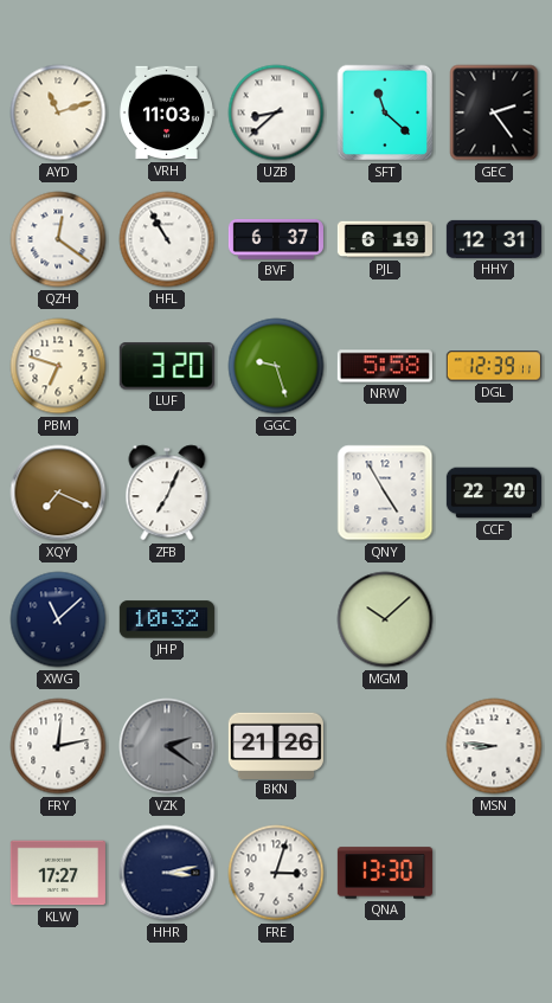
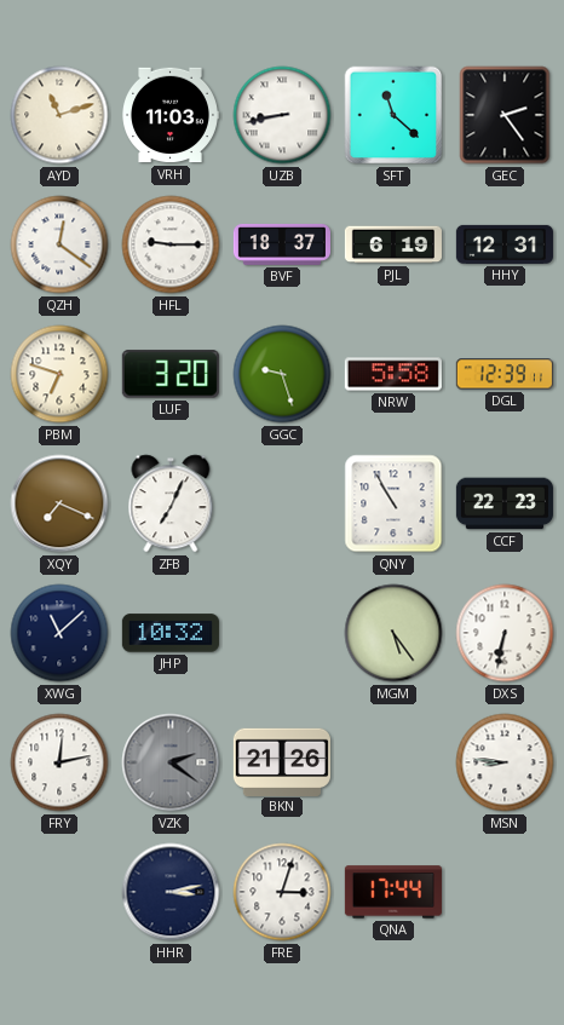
UZB: 8:38 -> 8:43 (282, 115)
HFL: 10:55 -> 9:15 (171, 244)
BVF: 6:37 -> 18:37 (282, 246)
QNY: 4:55 -> 10:55 (393, 503)
CCF: 22:20 -> 22:23 (505, 503)
MGM: 10:08 -> 5:24 (393, 633)
DXS: none -> 6:32 (505, 633)
KLW: 17:27 -> none (58, 873)
QNA: 13:30 -> 17:44 (393, 892)
